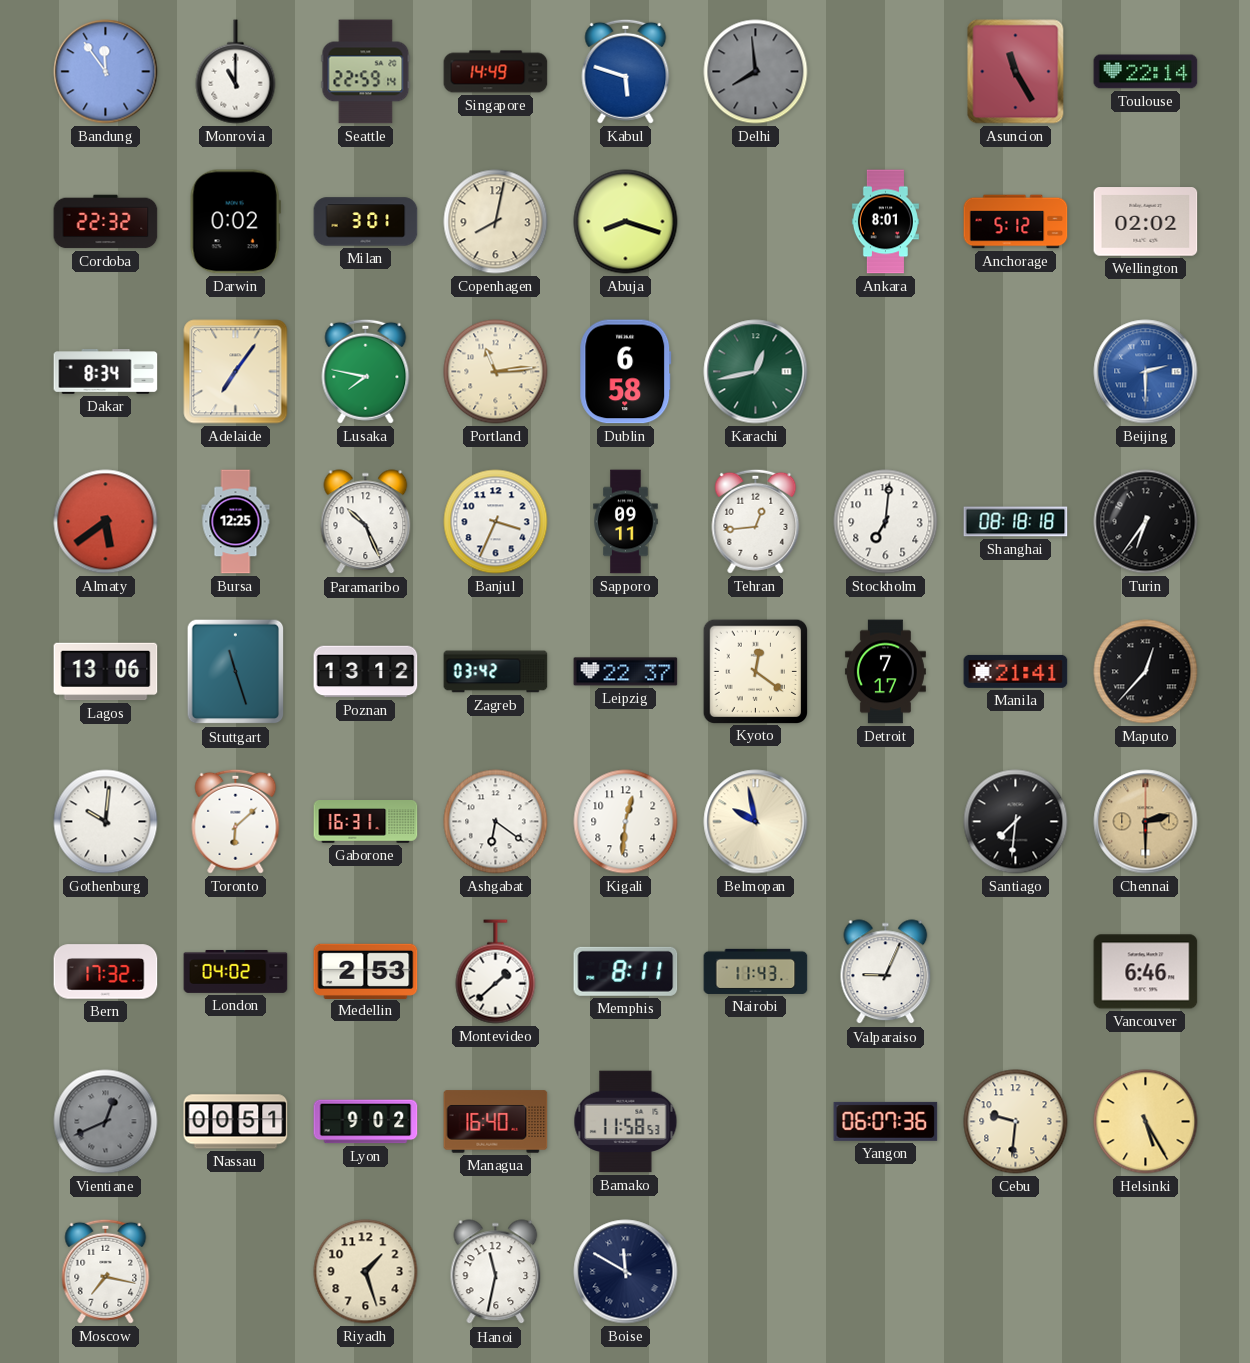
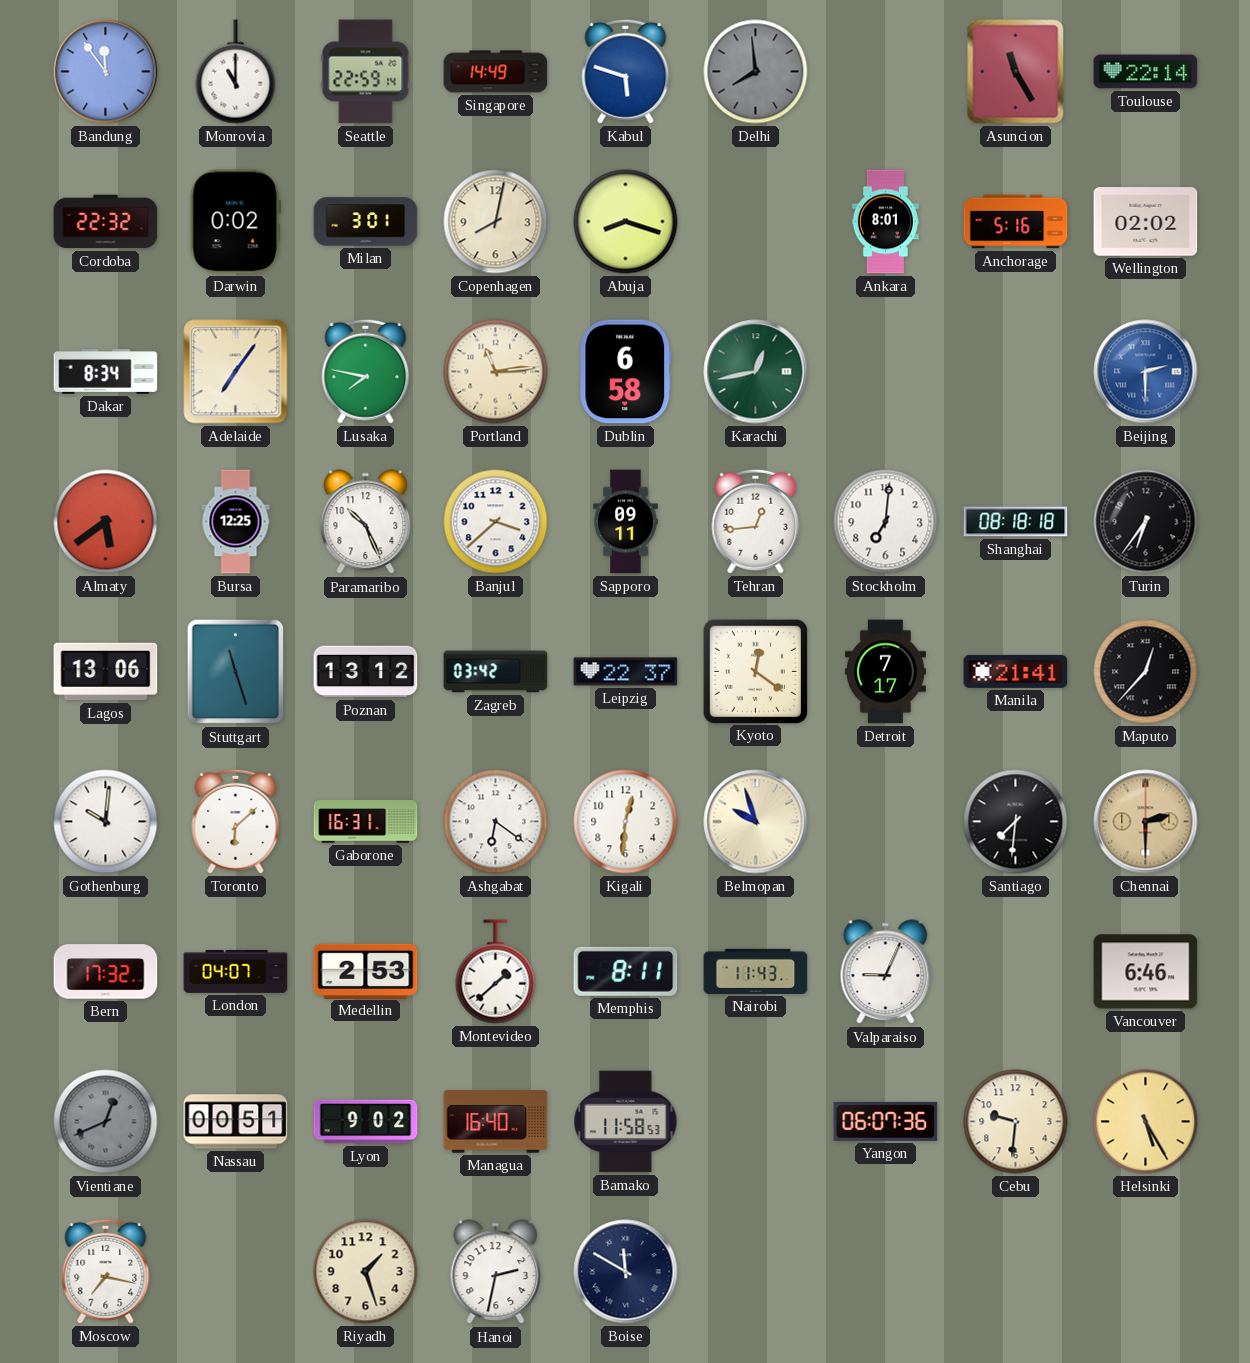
Anchorage: 5:12 -> 5:16 (1016, 222)
Banjul: 3:34 -> 3:38 (496, 522)
Belmopan: 9:58 -> 9:57 (756, 822)
London: 04:02 -> 04:07 (236, 971)
Hanoi: 11:32 -> 2:32 (496, 1272)
